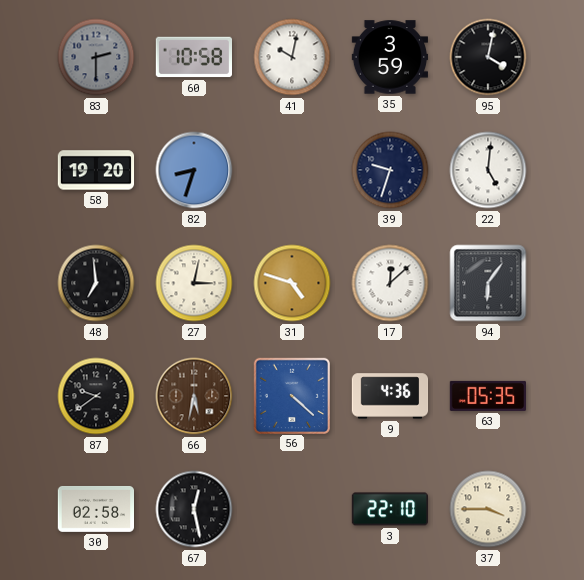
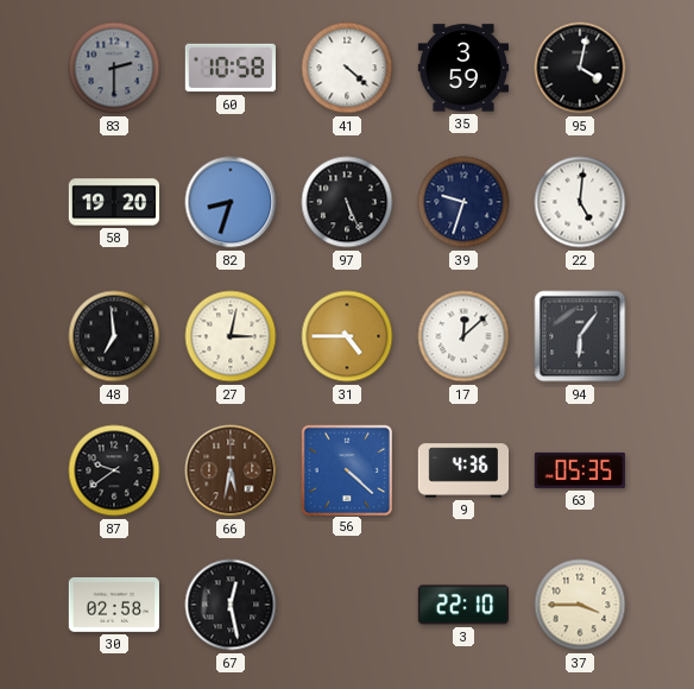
41: 10:02 -> 4:22 (347, 68)
97: none -> 5:26 (347, 202)
31: 4:48 -> 4:45 (347, 336)
